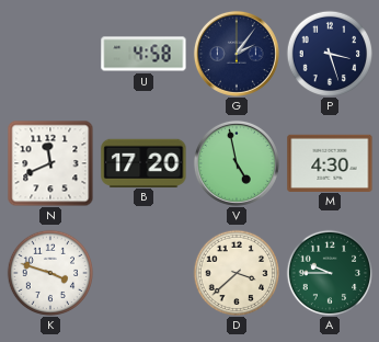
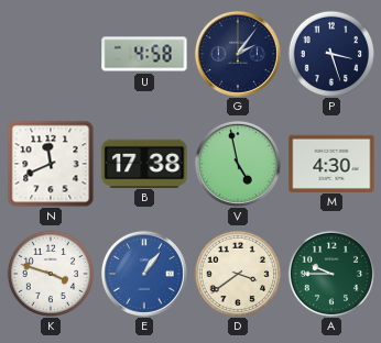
B: 17:20 -> 17:38 (144, 163)
E: none -> 1:06 (144, 274)
D: 3:38 -> 3:39 (237, 273)
